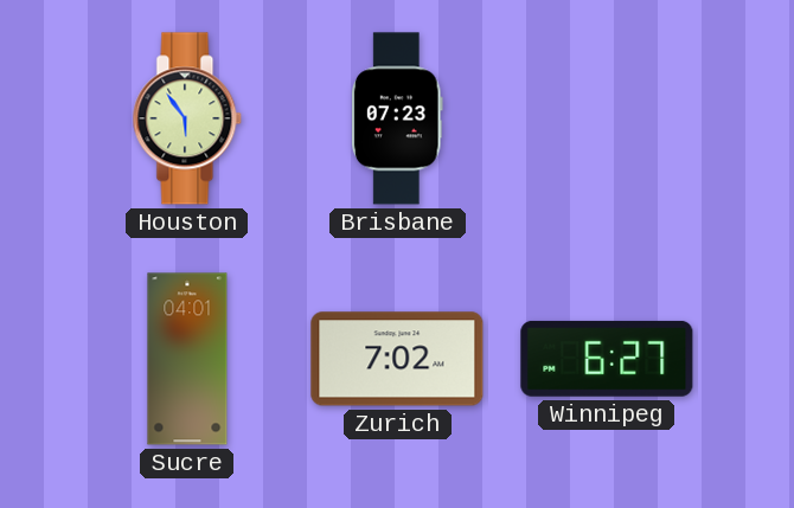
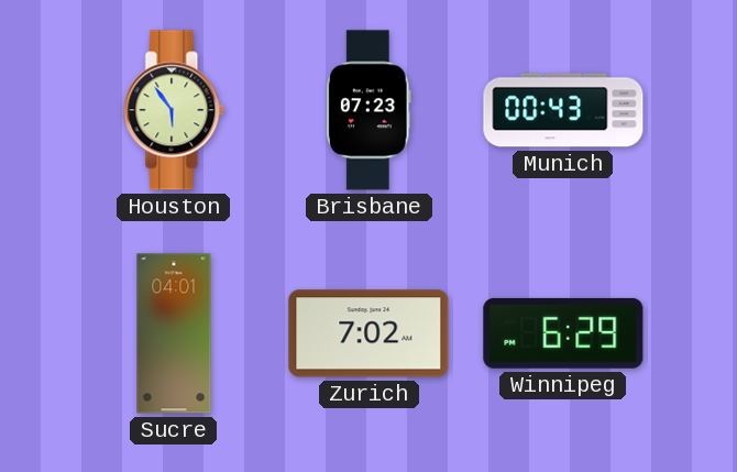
Munich: none -> 00:43 (563, 110)
Winnipeg: 6:27 -> 6:29 (563, 333)
